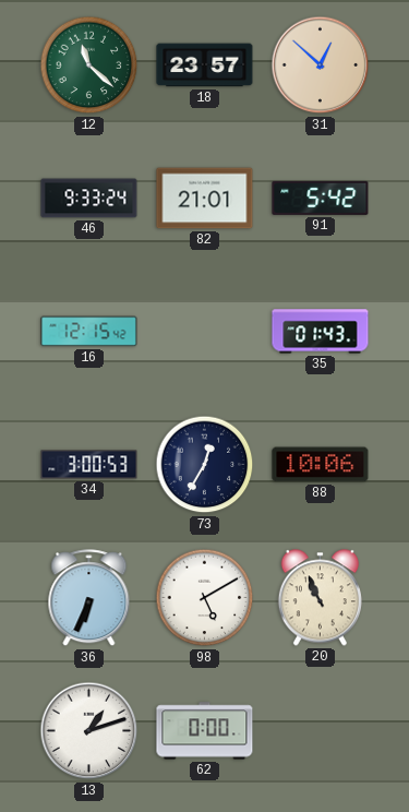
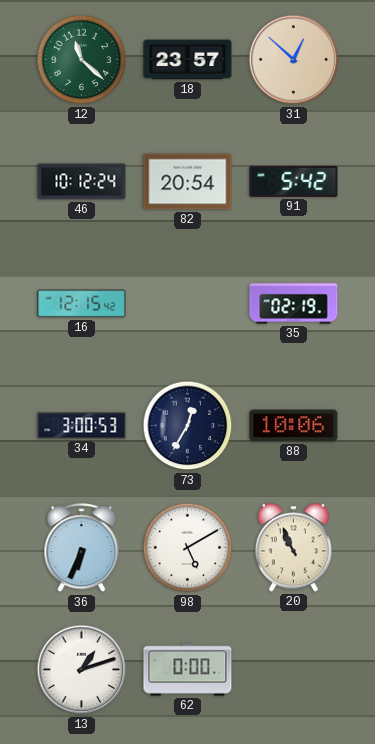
46: 9:33 -> 10:12 (82, 182)
82: 21:01 -> 20:54 (188, 182)
35: 01:43 -> 02:19 (294, 304)
